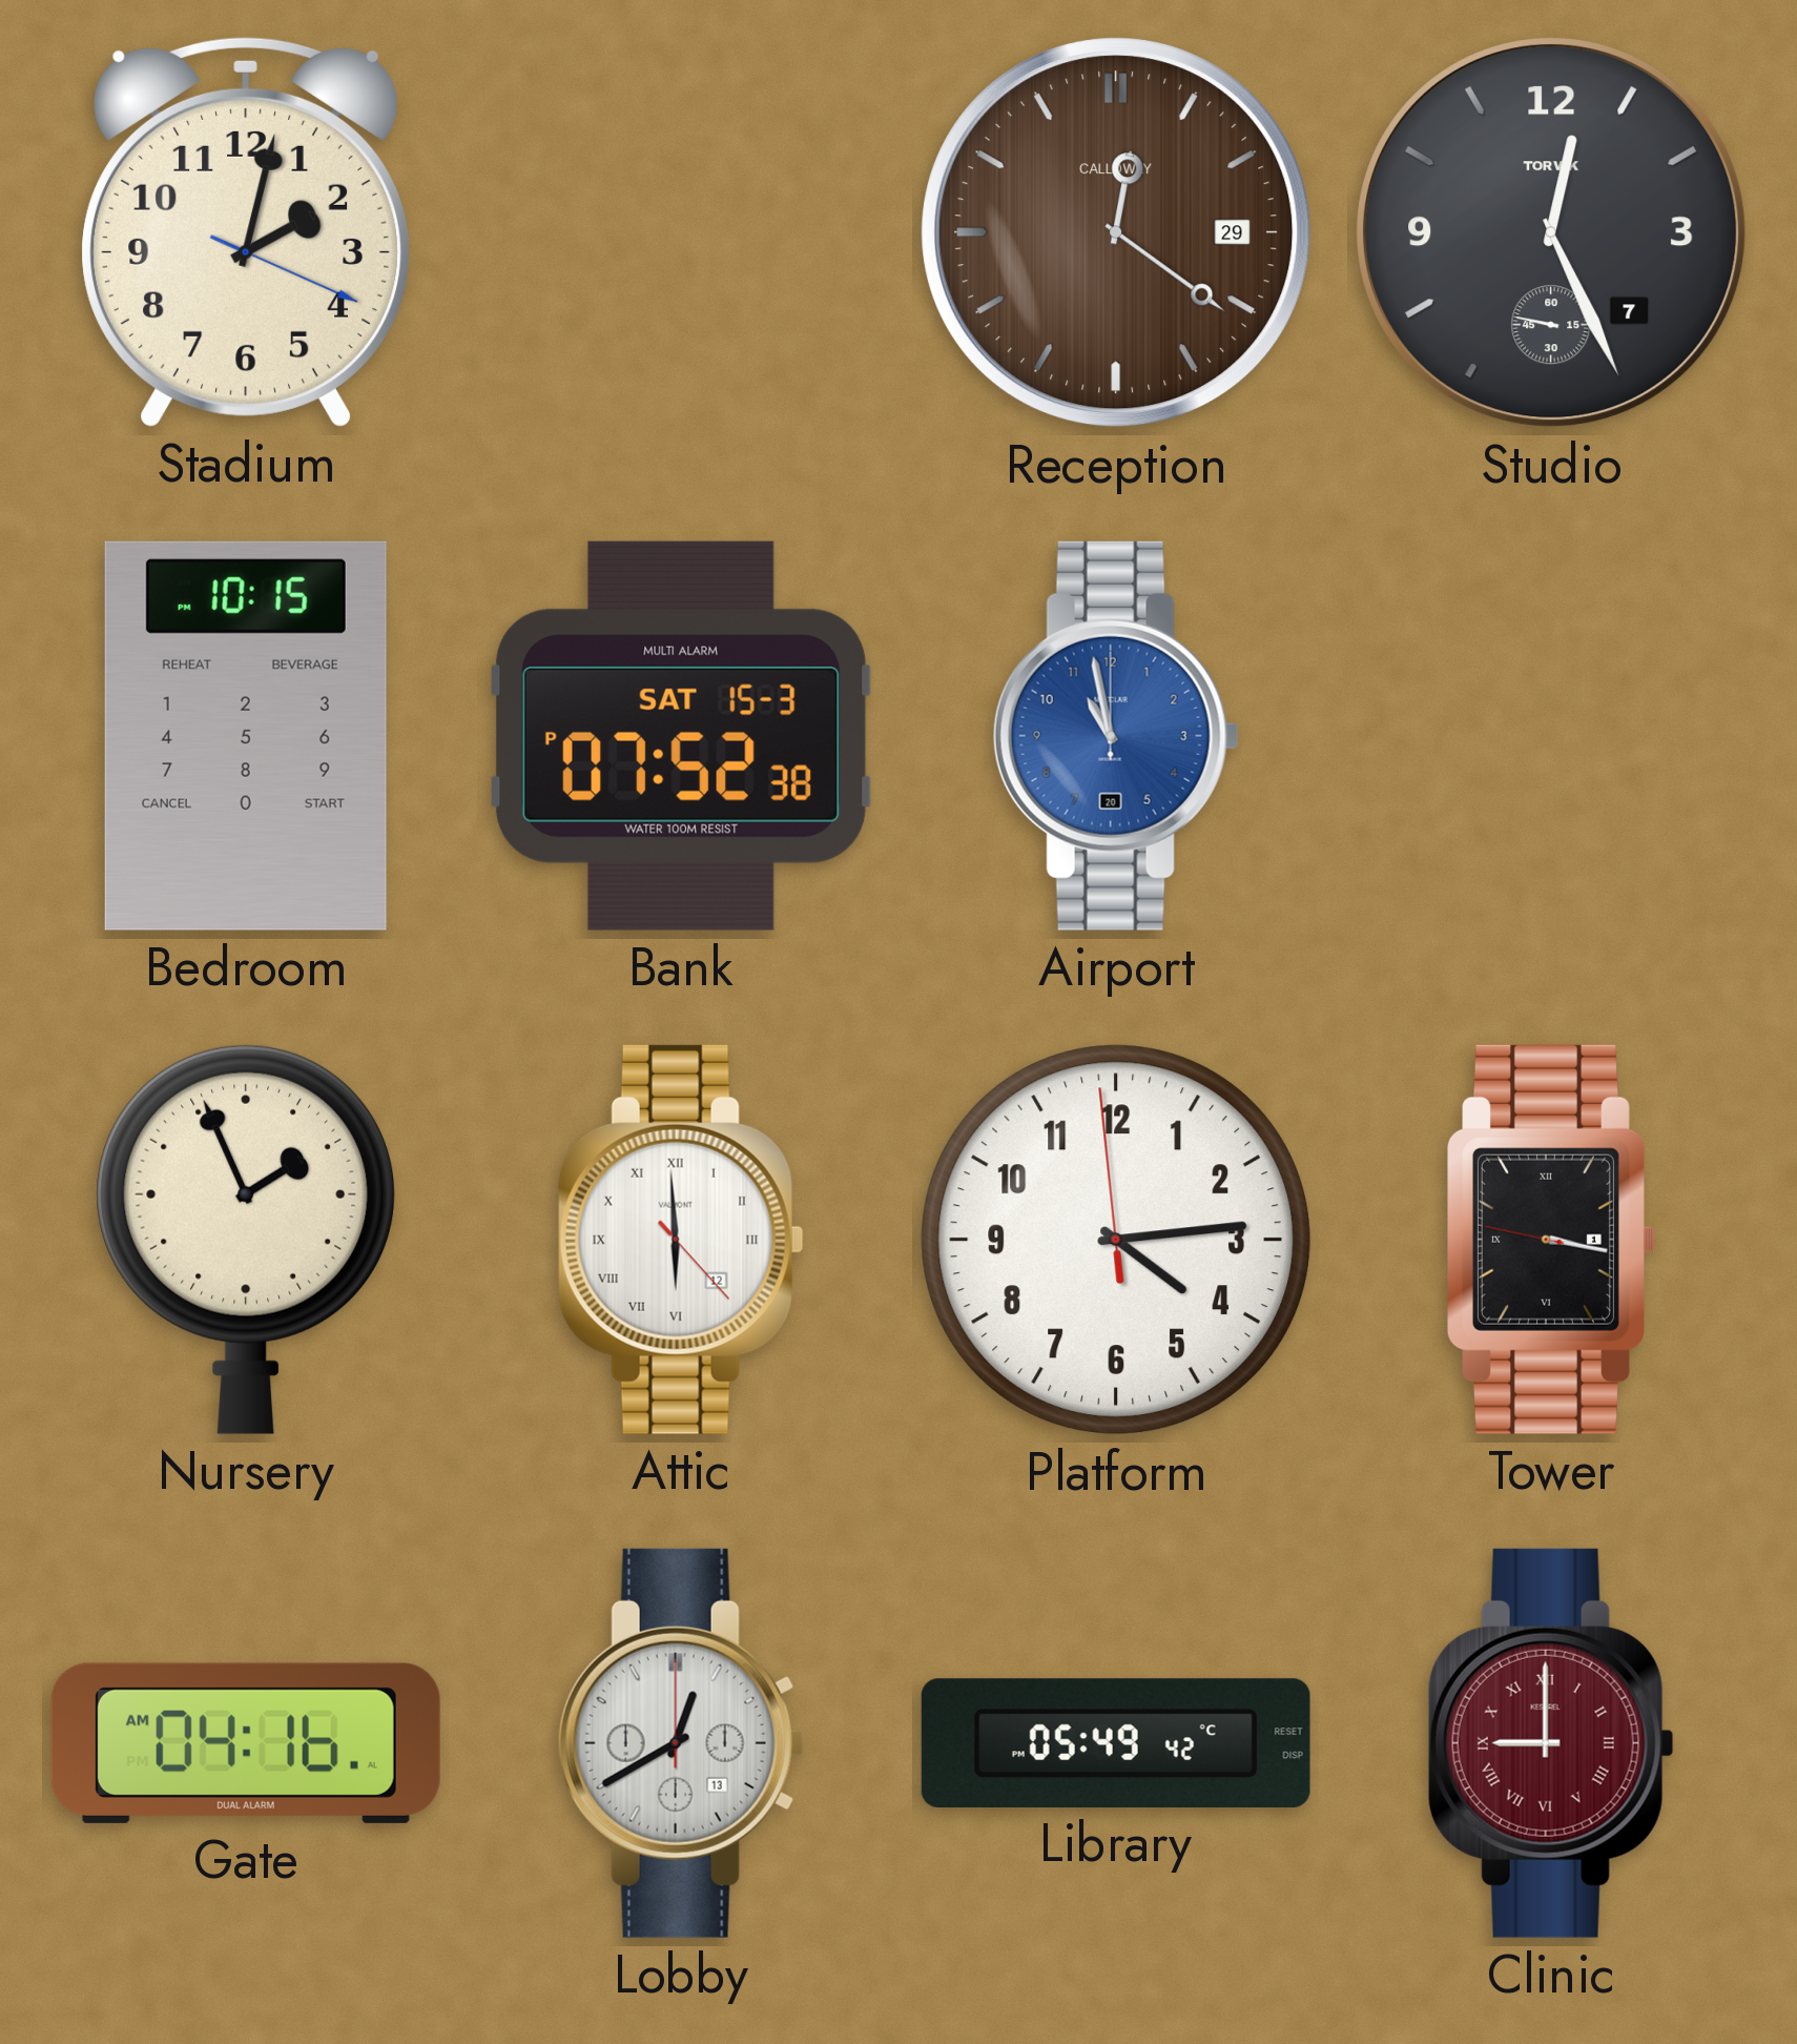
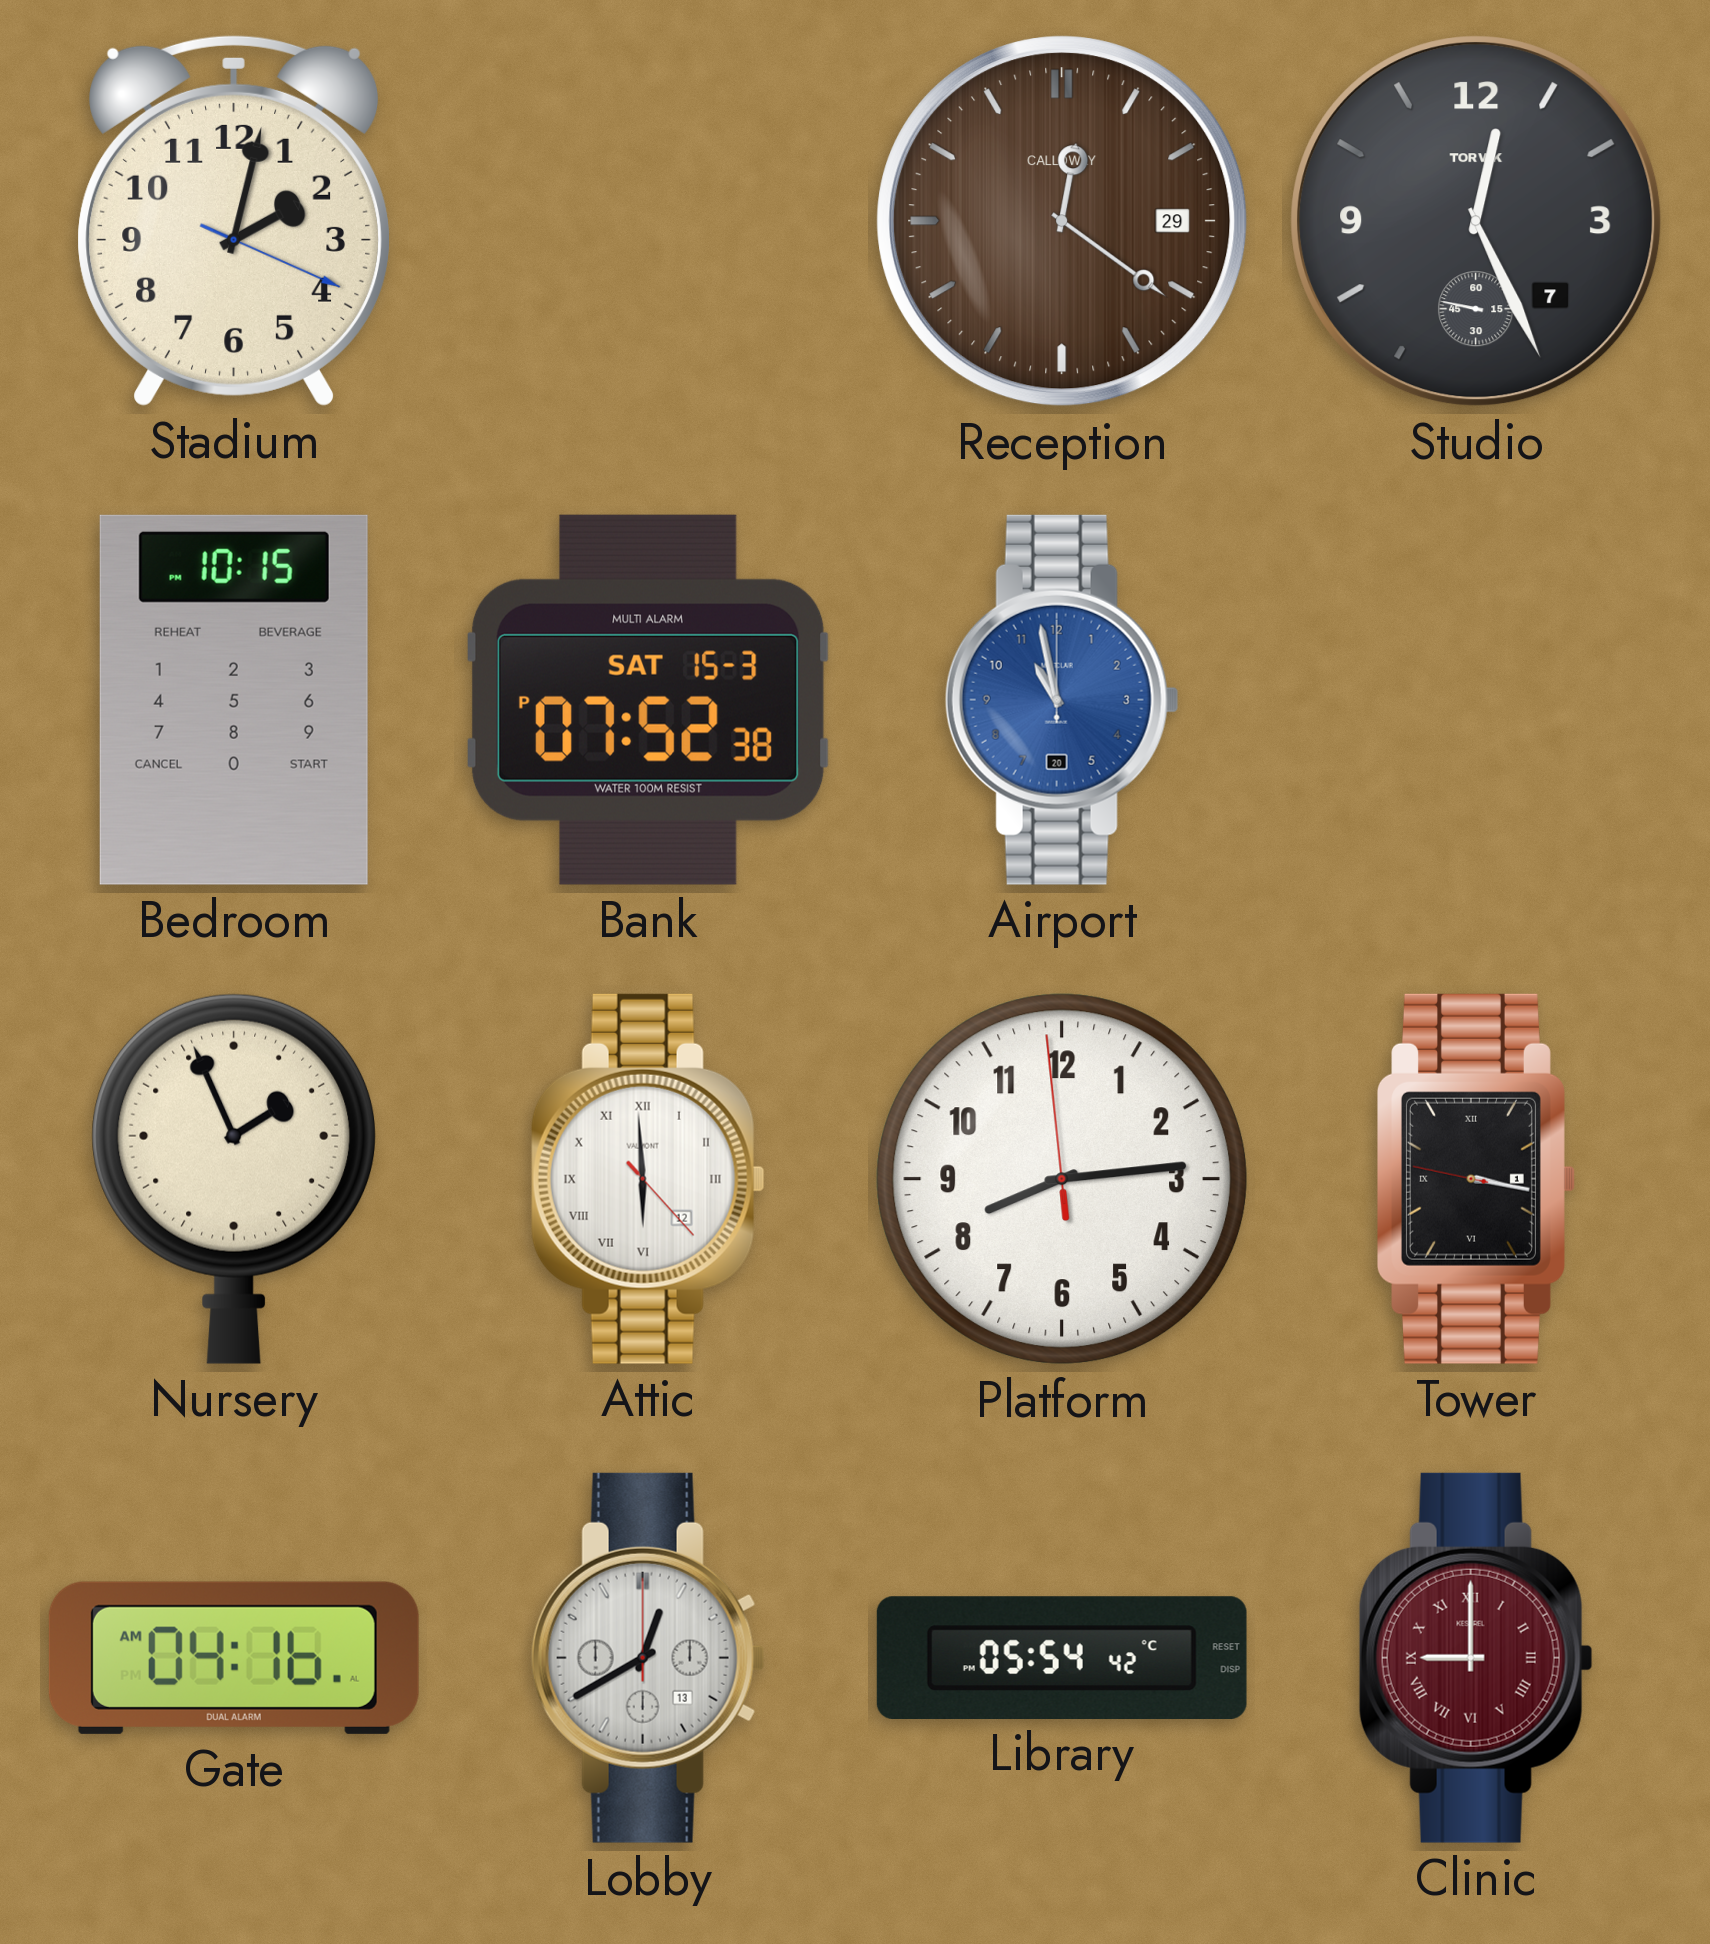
Platform: 4:13 -> 8:13 (1062, 1179)
Library: 05:49 -> 05:54 (1062, 1657)
